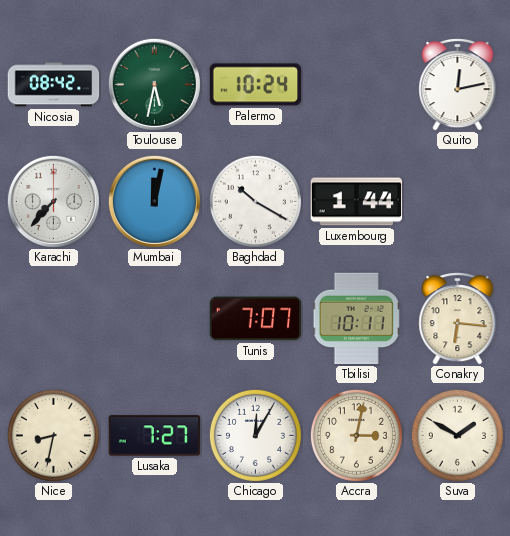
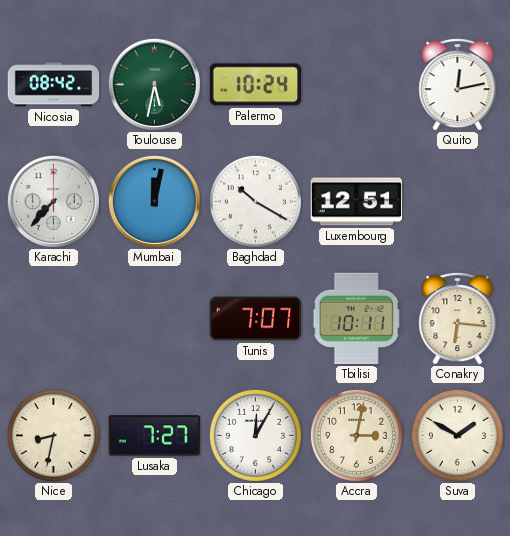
Luxembourg: 1:44 -> 12:51 (357, 202)
